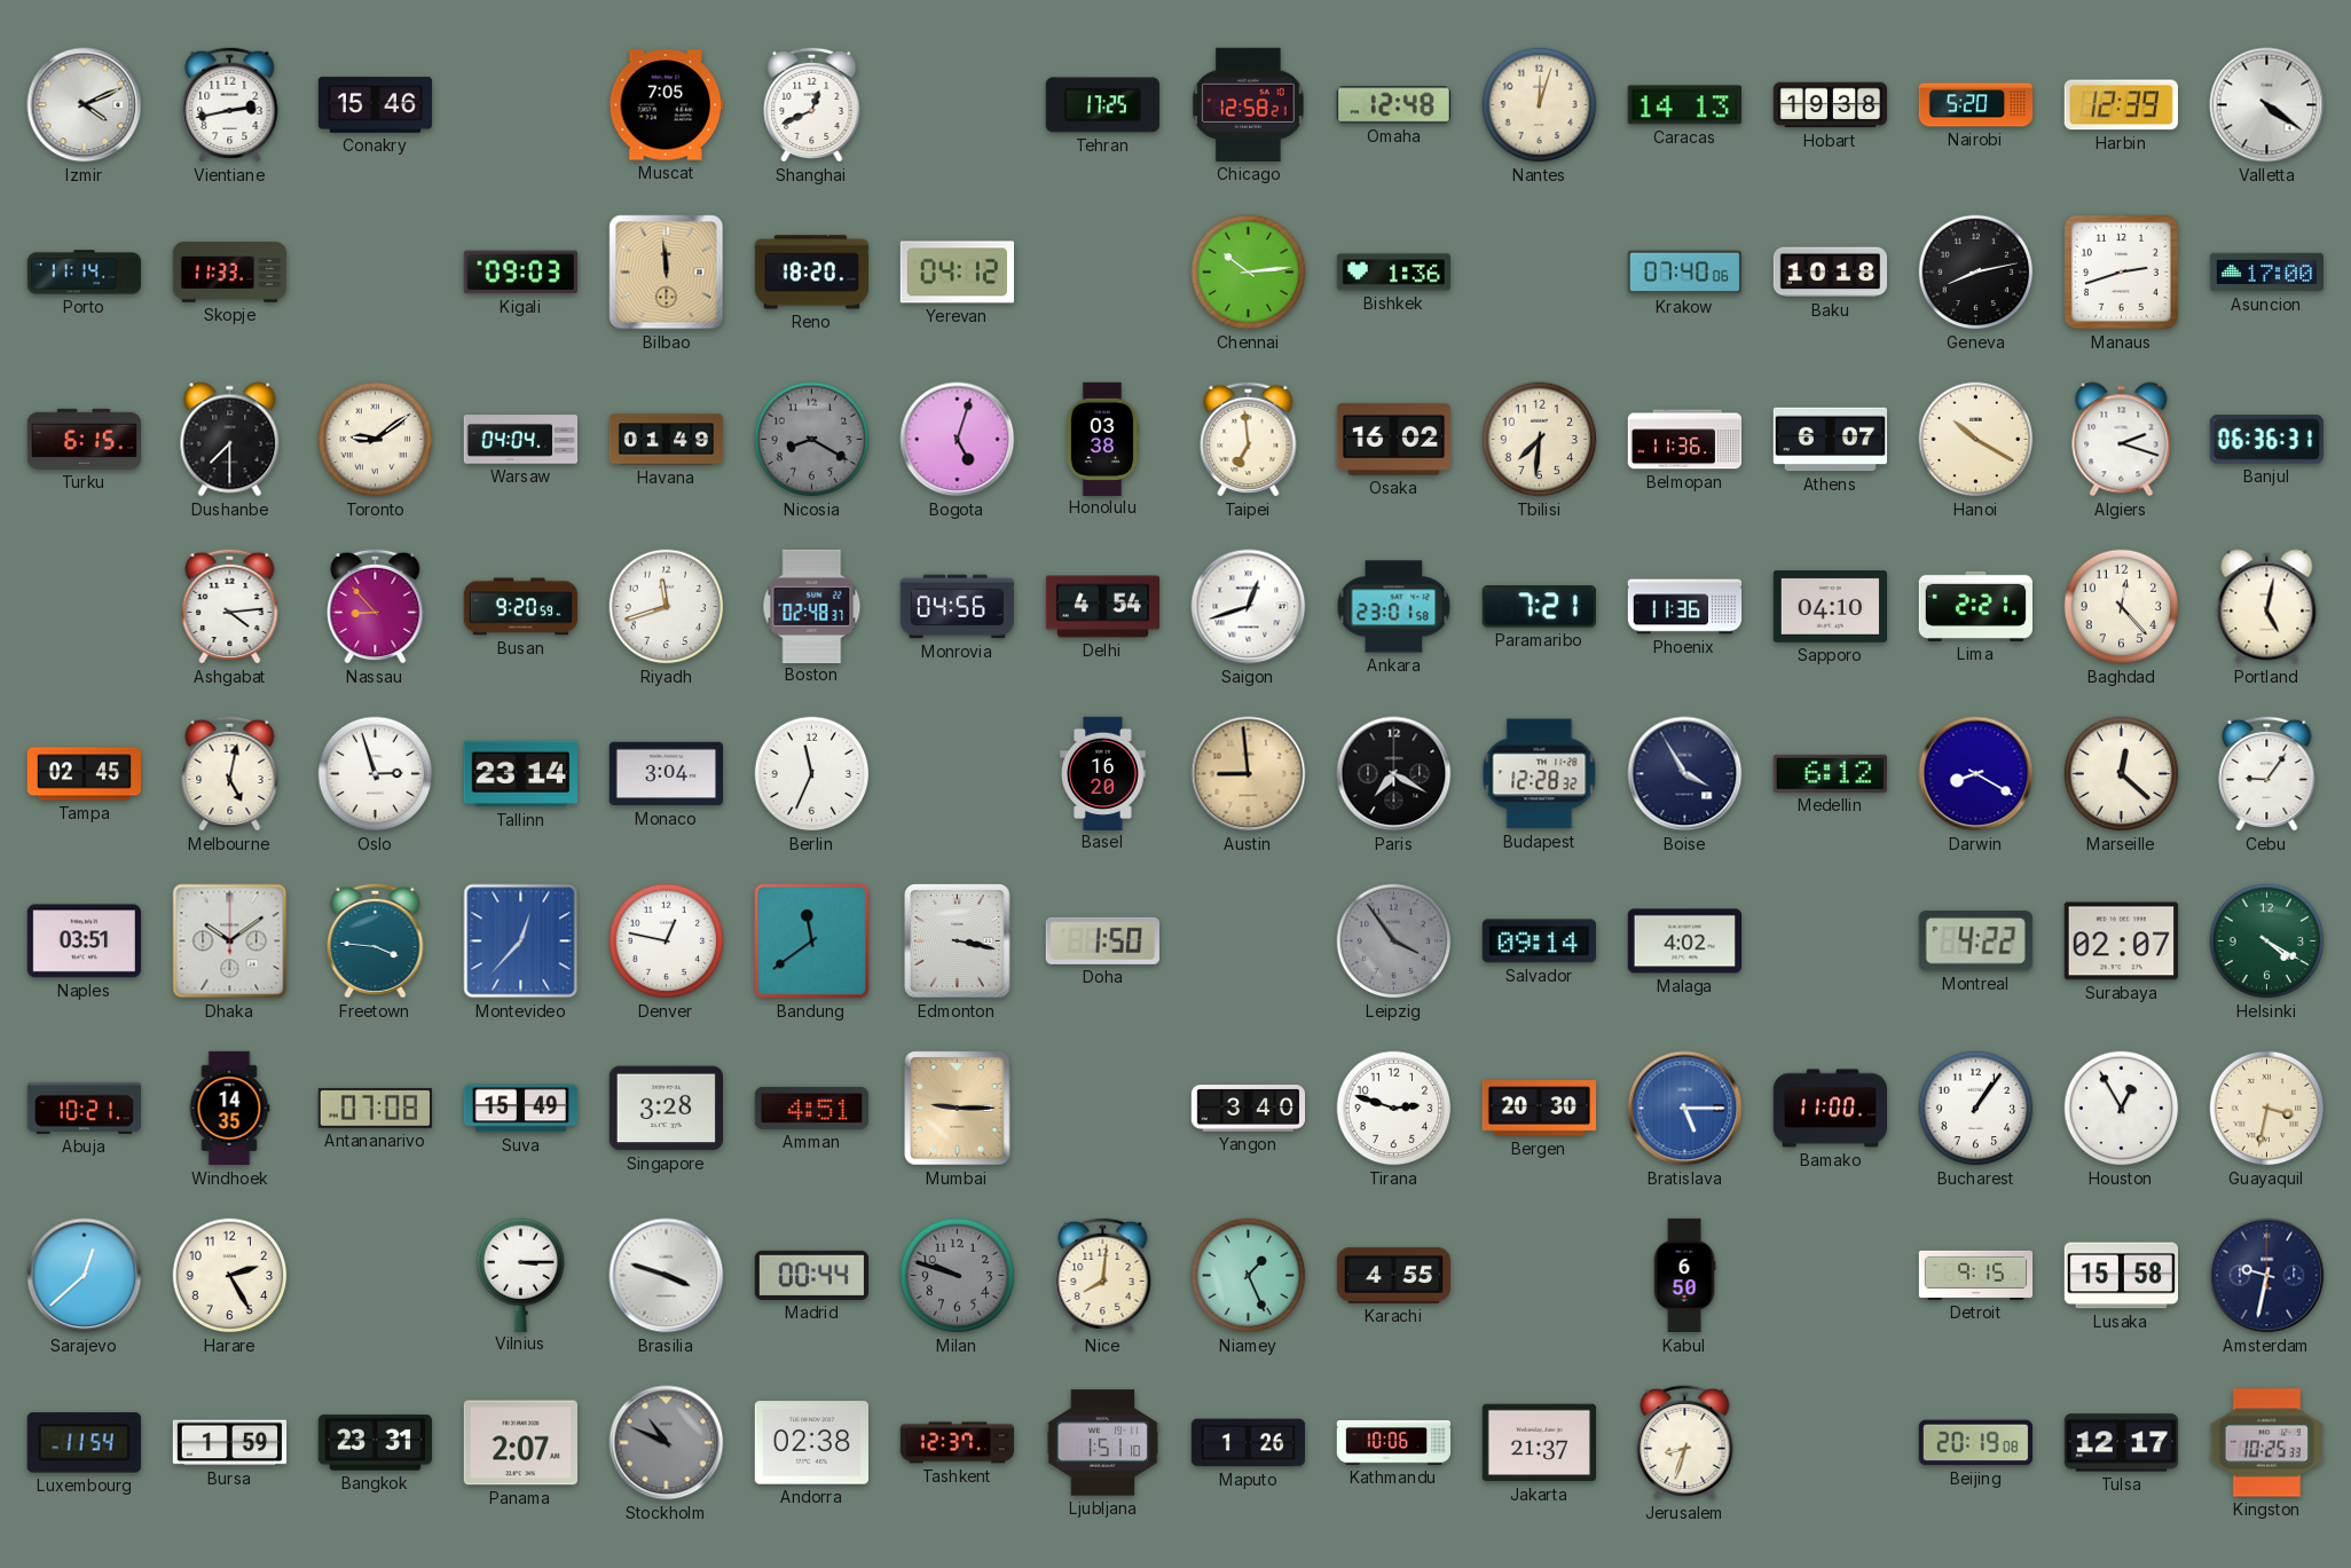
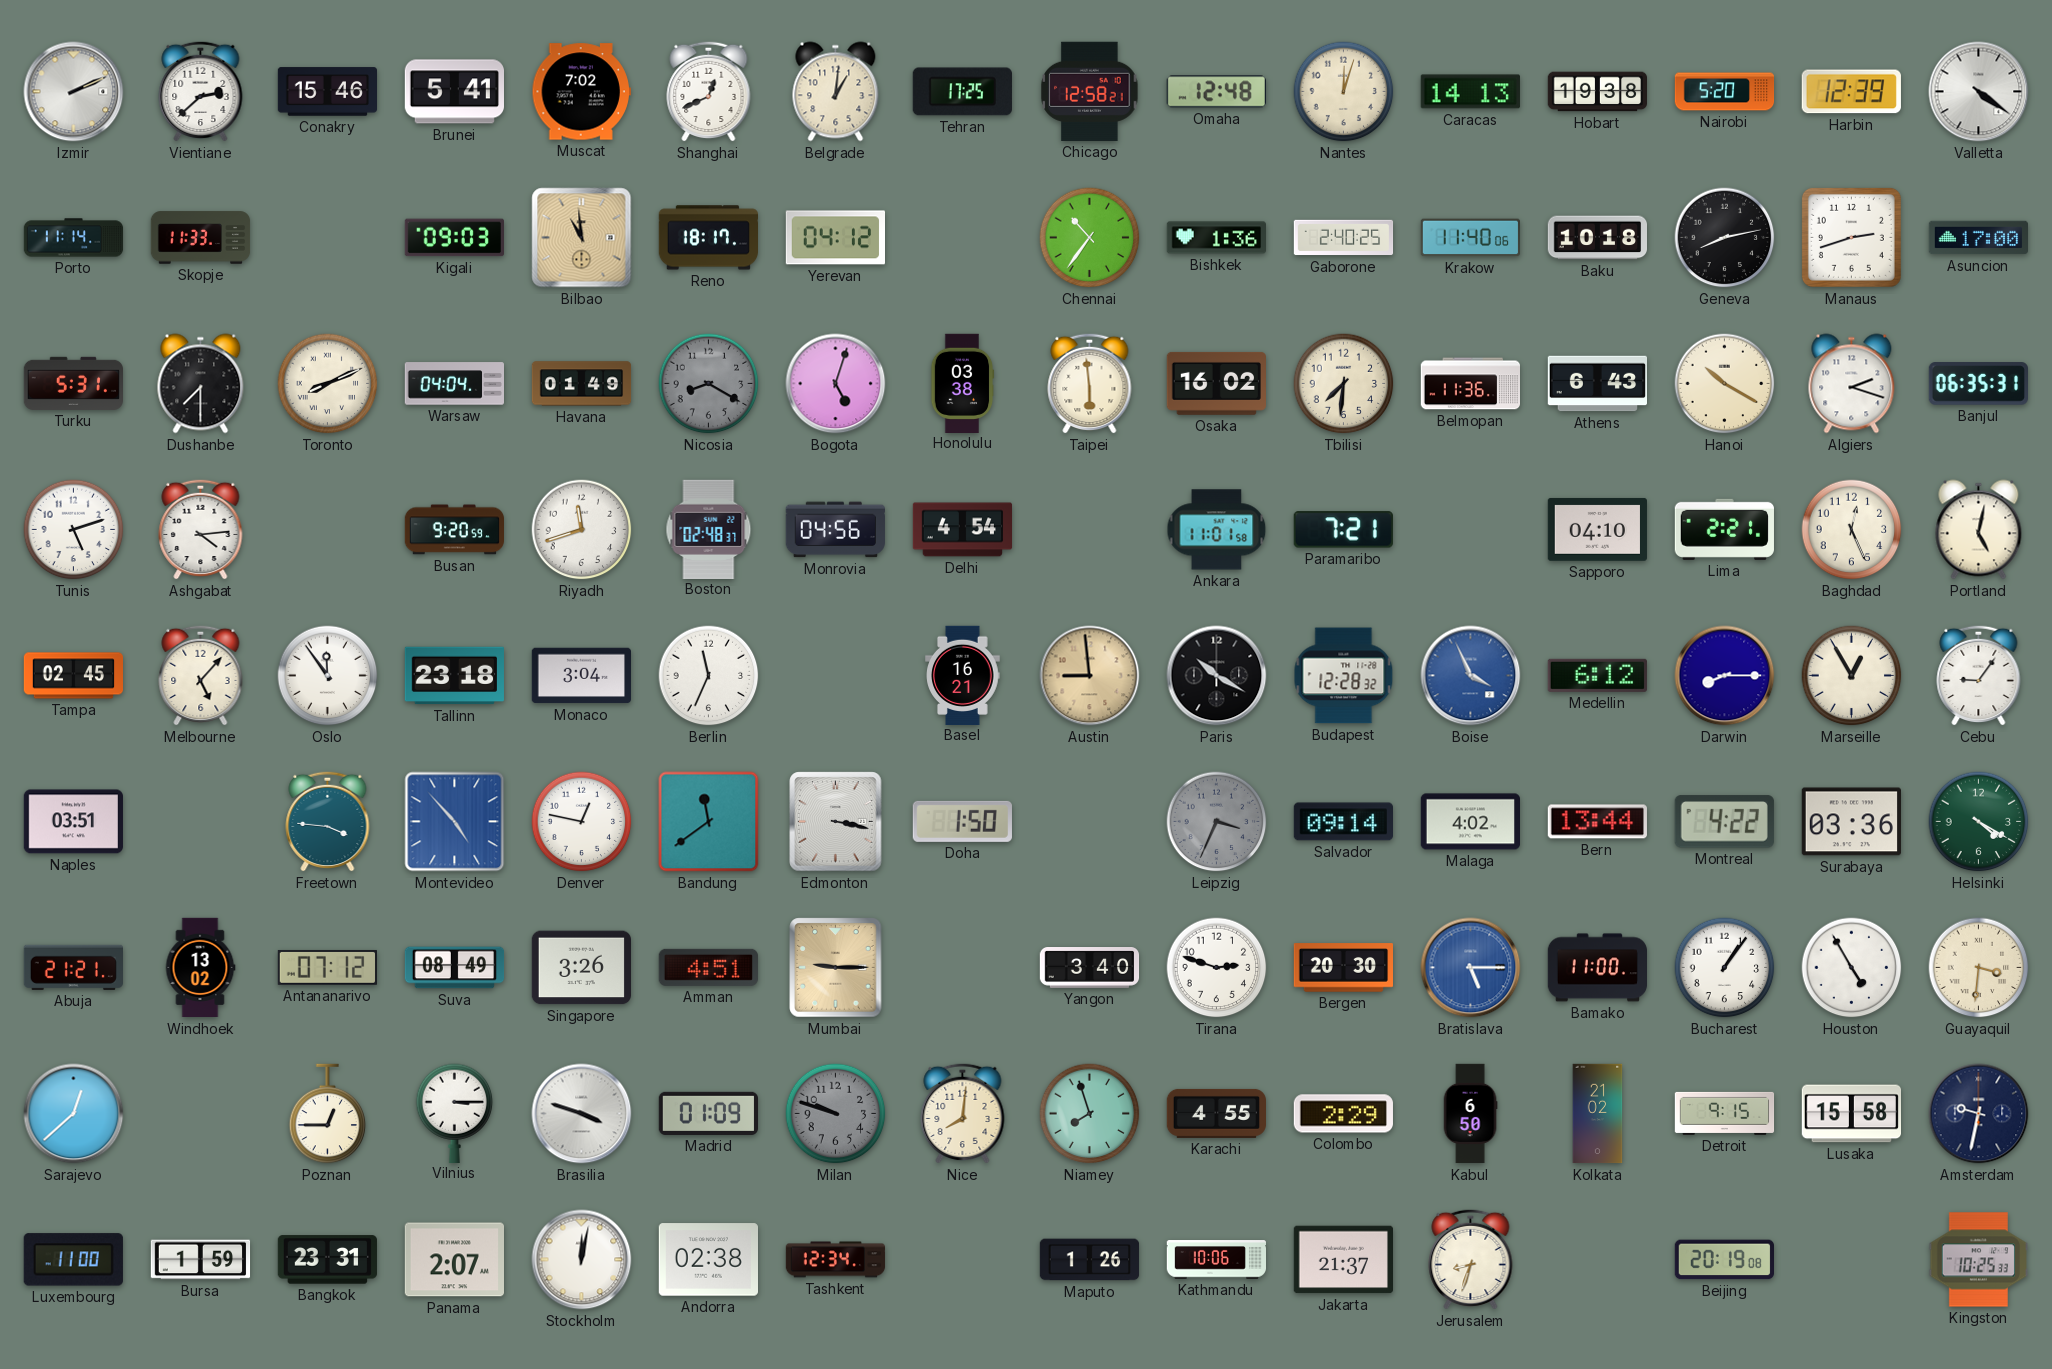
Izmir: 4:11 -> 2:11 (74, 92)
Vientiane: 2:43 -> 2:38 (201, 91)
Brunei: none -> 5:41 (454, 92)
Muscat: 7:05 -> 7:02 (581, 92)
Belgrade: none -> 1:01 (836, 92)
Bilbao: 11:59 -> 10:59 (582, 238)
Reno: 18:20 -> 18:17 (708, 238)
Chennai: 10:14 -> 10:36 (1090, 238)
Gaborone: none -> 2:40 (1344, 238)
Krakow: 07:40 -> 11:40 (1470, 238)
Turku: 6:15 -> 5:31 (73, 383)
Toronto: 9:09 -> 8:11 (328, 384)
Taipei: 6:59 -> 5:59 (1090, 383)
Athens: 6:07 -> 6:43 (1597, 384)
Banjul: 06:36 -> 06:35 (1978, 384)
Tunis: none -> 5:12 (74, 530)
Nassau: 8:53 -> none (376, 606)
Saigon: 12:42 -> none (1249, 607)
Ankara: 23:01 -> 11:01 (1217, 530)
Phoenix: 11:36 -> none (1685, 607)
Baghdad: 12:23 -> 12:26 (1852, 530)
Melbourne: 5:02 -> 5:07 (201, 675)
Oslo: 2:57 -> 11:54 (328, 676)
Tallinn: 23:14 -> 23:18 (454, 676)
Basel: 16:20 -> 16:21 (963, 675)
Paris: 7:20 -> 10:20 (1217, 676)
Boise: 3:55 -> 3:56 (1471, 676)
Boise dial: navy -> blue (1471, 676)
Darwin: 8:20 -> 8:15 (1725, 676)
Marseille: 12:22 -> 12:55 (1852, 676)
Dhaka: 10:09 -> none (230, 941)
Montevideo: 12:37 -> 4:53 (455, 822)
Leipzig: 3:54 -> 3:34 (1217, 822)
Bern: none -> 13:44 (1597, 822)
Surabaya: 02:07 -> 03:36 (1851, 822)
Abuja: 10:21 -> 21:21 (73, 967)
Windhoek: 14:35 -> 13:02 (200, 968)
Antananarivo: 07:08 -> 07:12 (327, 967)
Suva: 15:49 -> 08:49 (455, 968)
Singapore: 3:28 -> 3:26 (581, 968)
Houston: 12:55 -> 4:55 (1852, 968)
Guayaquil: 3:32 -> 3:31 (1979, 968)
Harare: 2:25 -> none (230, 1276)
Poznan: none -> 12:45 (328, 1114)
Madrid: 00:44 -> 01:09 (708, 1113)
Niamey: 1:26 -> 7:57 (1090, 1114)
Colombo: none -> 2:29 (1343, 1114)
Kolkata: none -> 21:02 (1598, 1114)
Luxembourg: 11:54 -> 11:00 (73, 1260)
Stockholm: 10:49 -> 12:02 (582, 1260)
Stockholm dial: grey -> white (582, 1260)
Tashkent: 12:37 -> 12:34 (836, 1260)
Ljubljana: 1:51 -> none (1102, 1443)
Tulsa: 12:17 -> none (2121, 1443)
